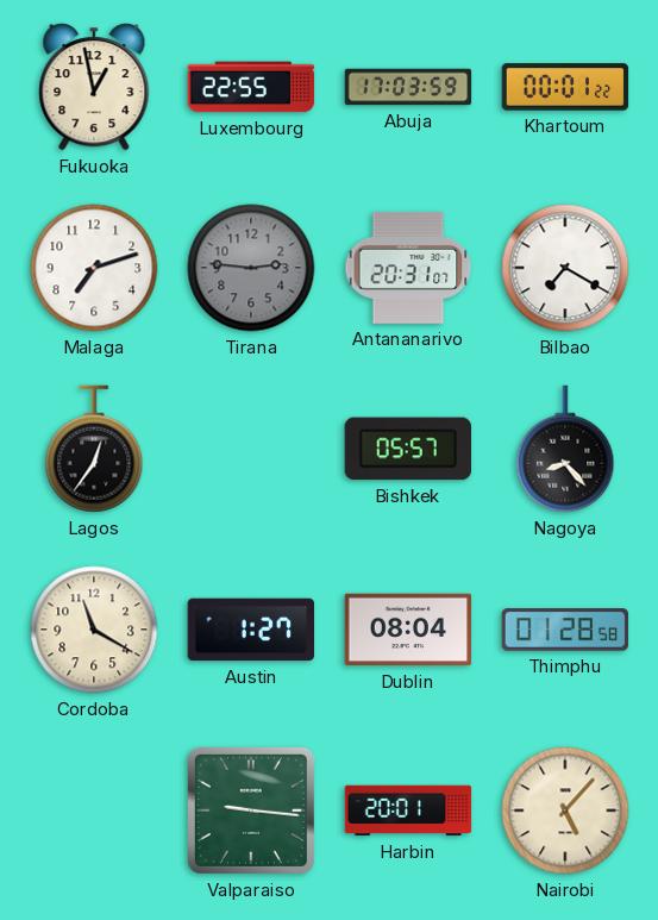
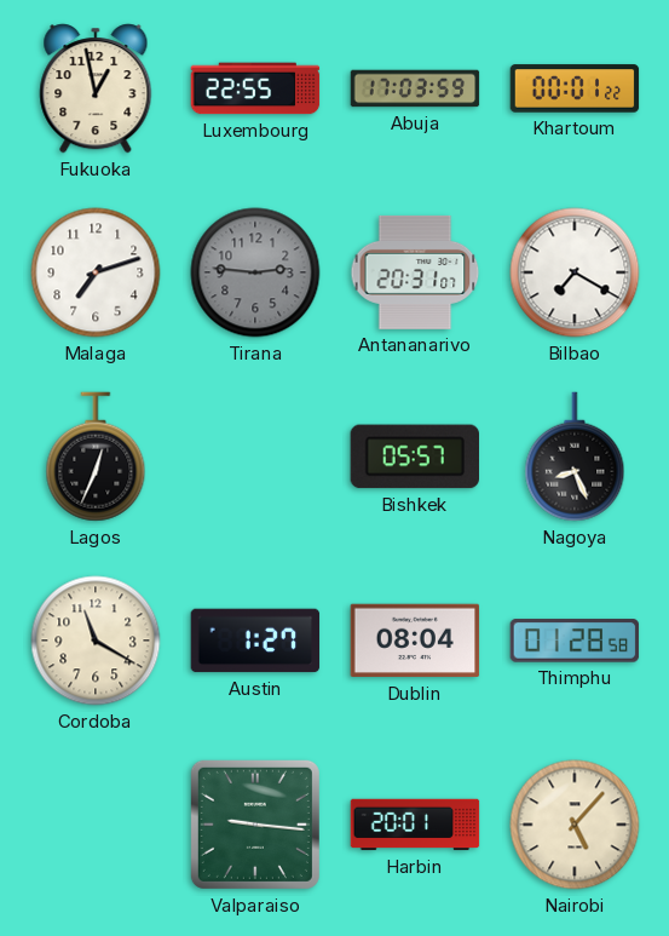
Lagos: 12:36 -> 12:34 (96, 456)
Nagoya: 8:23 -> 8:26 (575, 456)
